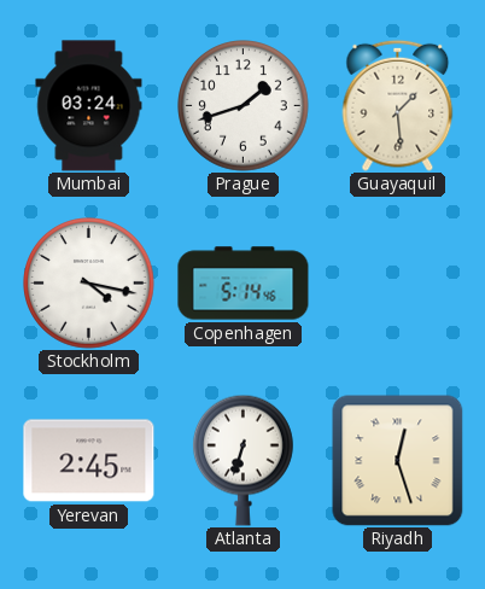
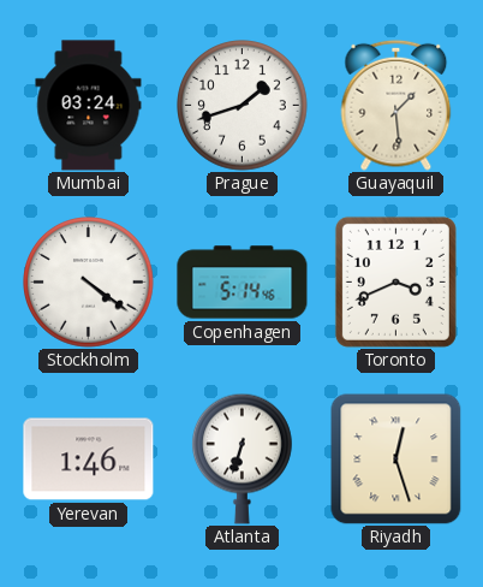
Stockholm: 4:17 -> 4:21 (89, 283)
Toronto: none -> 3:41 (395, 281)
Yerevan: 2:45 -> 1:46 (89, 459)
